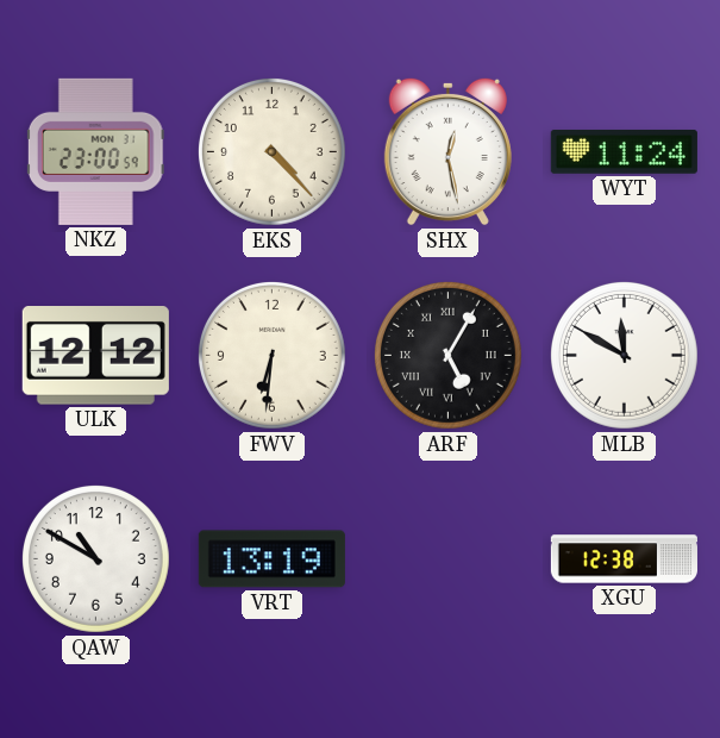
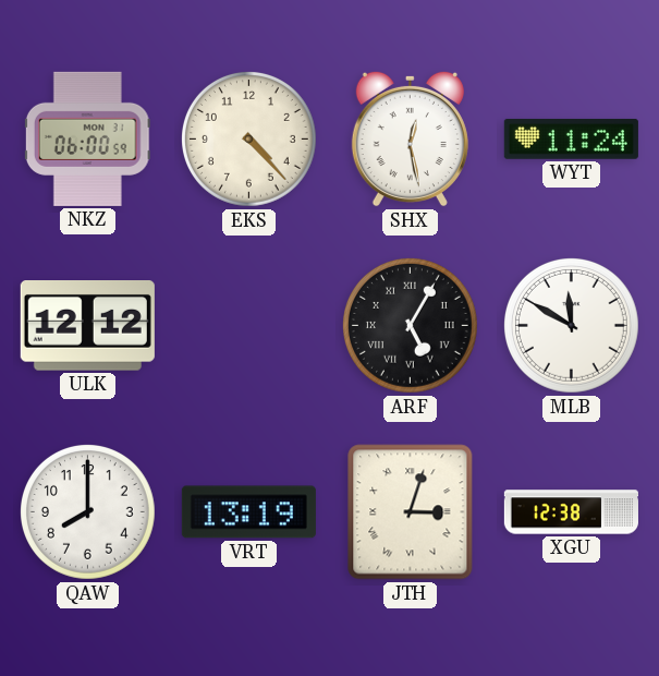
NKZ: 23:00 -> 06:00 (87, 138)
FWV: 6:31 -> none (271, 355)
QAW: 10:50 -> 8:00 (87, 511)
JTH: none -> 3:03 (411, 512)
